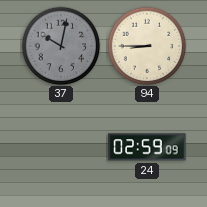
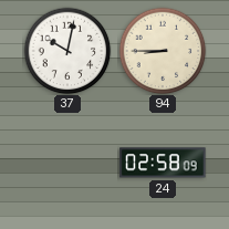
37 dial: grey -> white (67, 51)
24: 02:59 -> 02:58 (163, 163)
